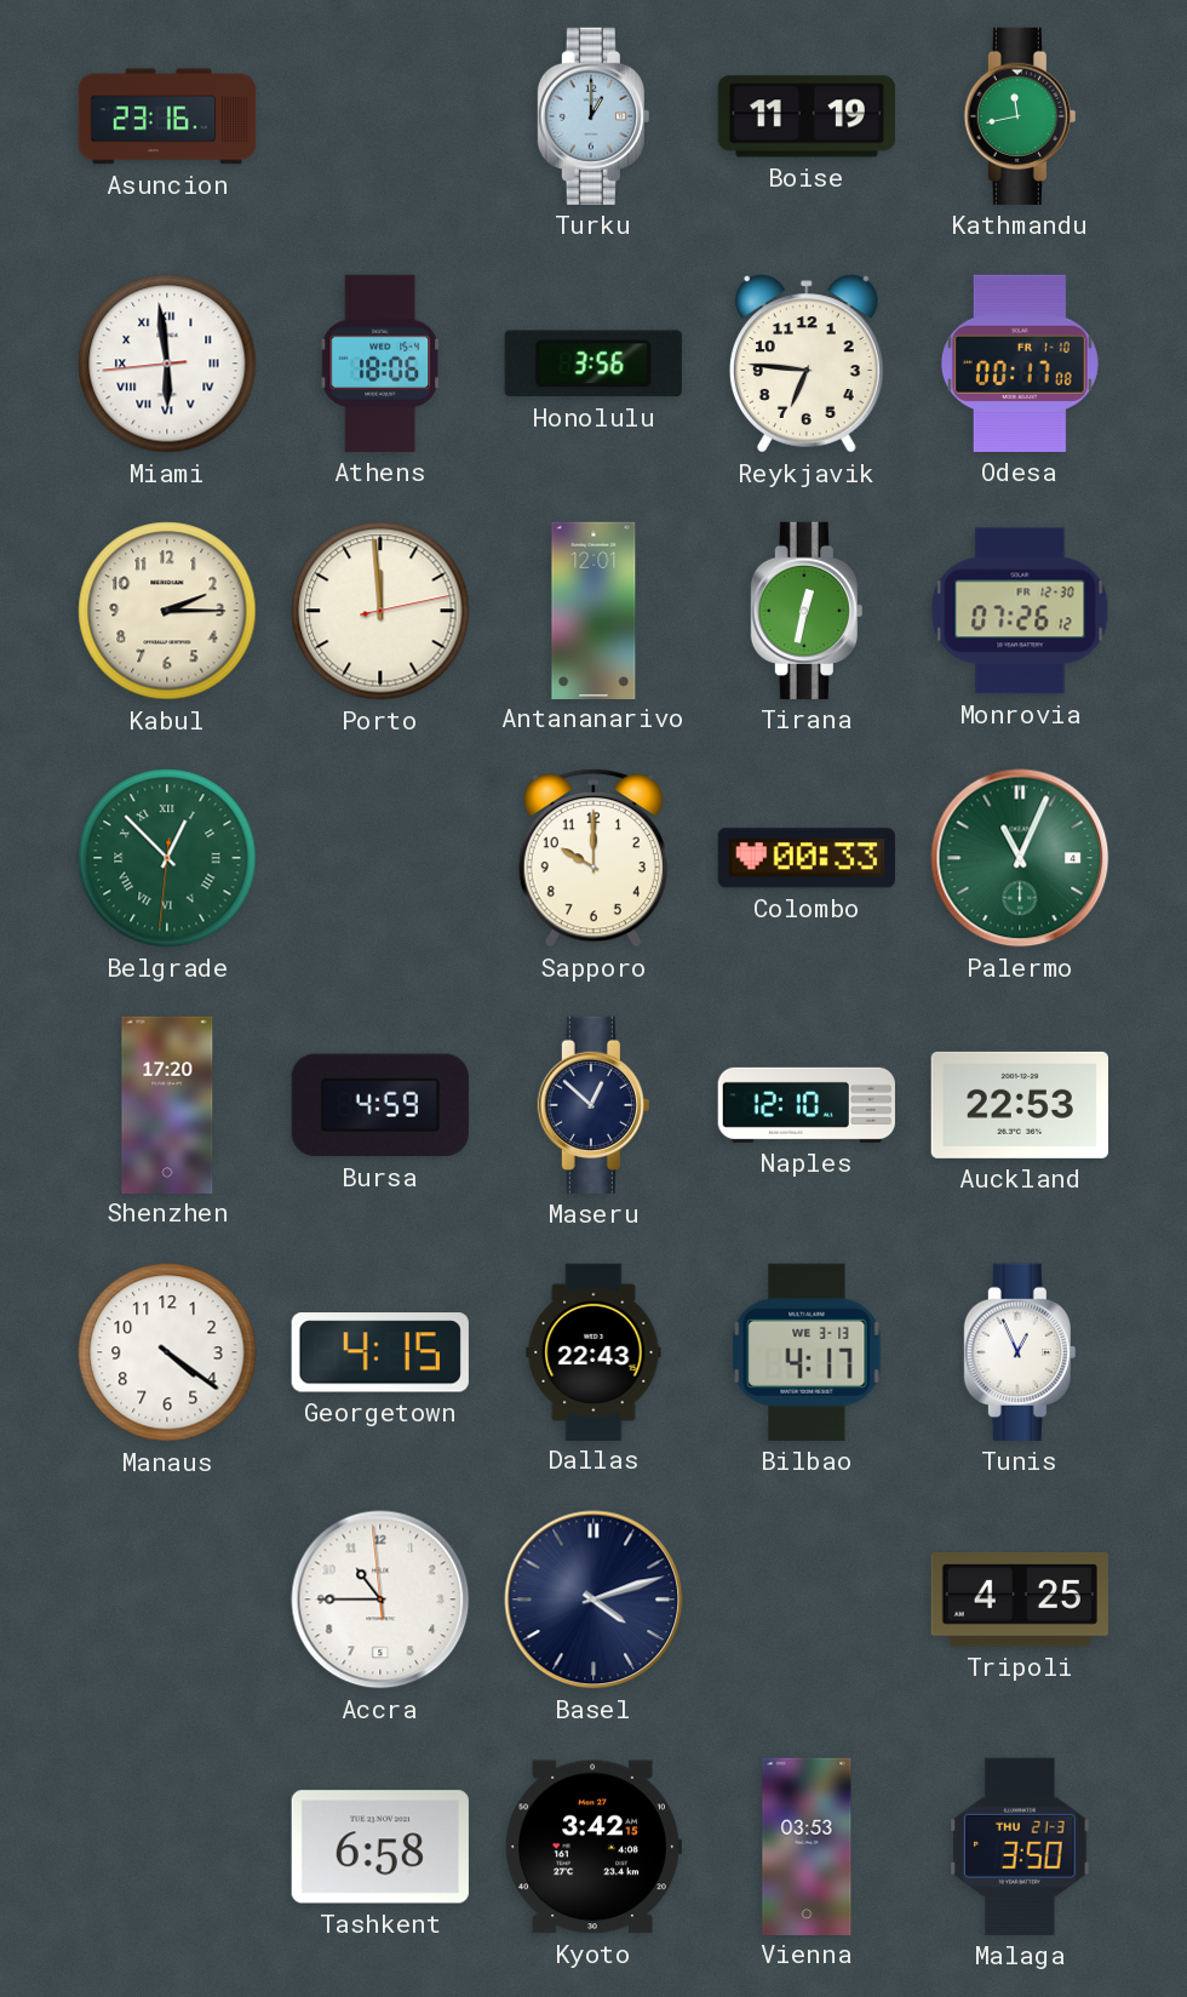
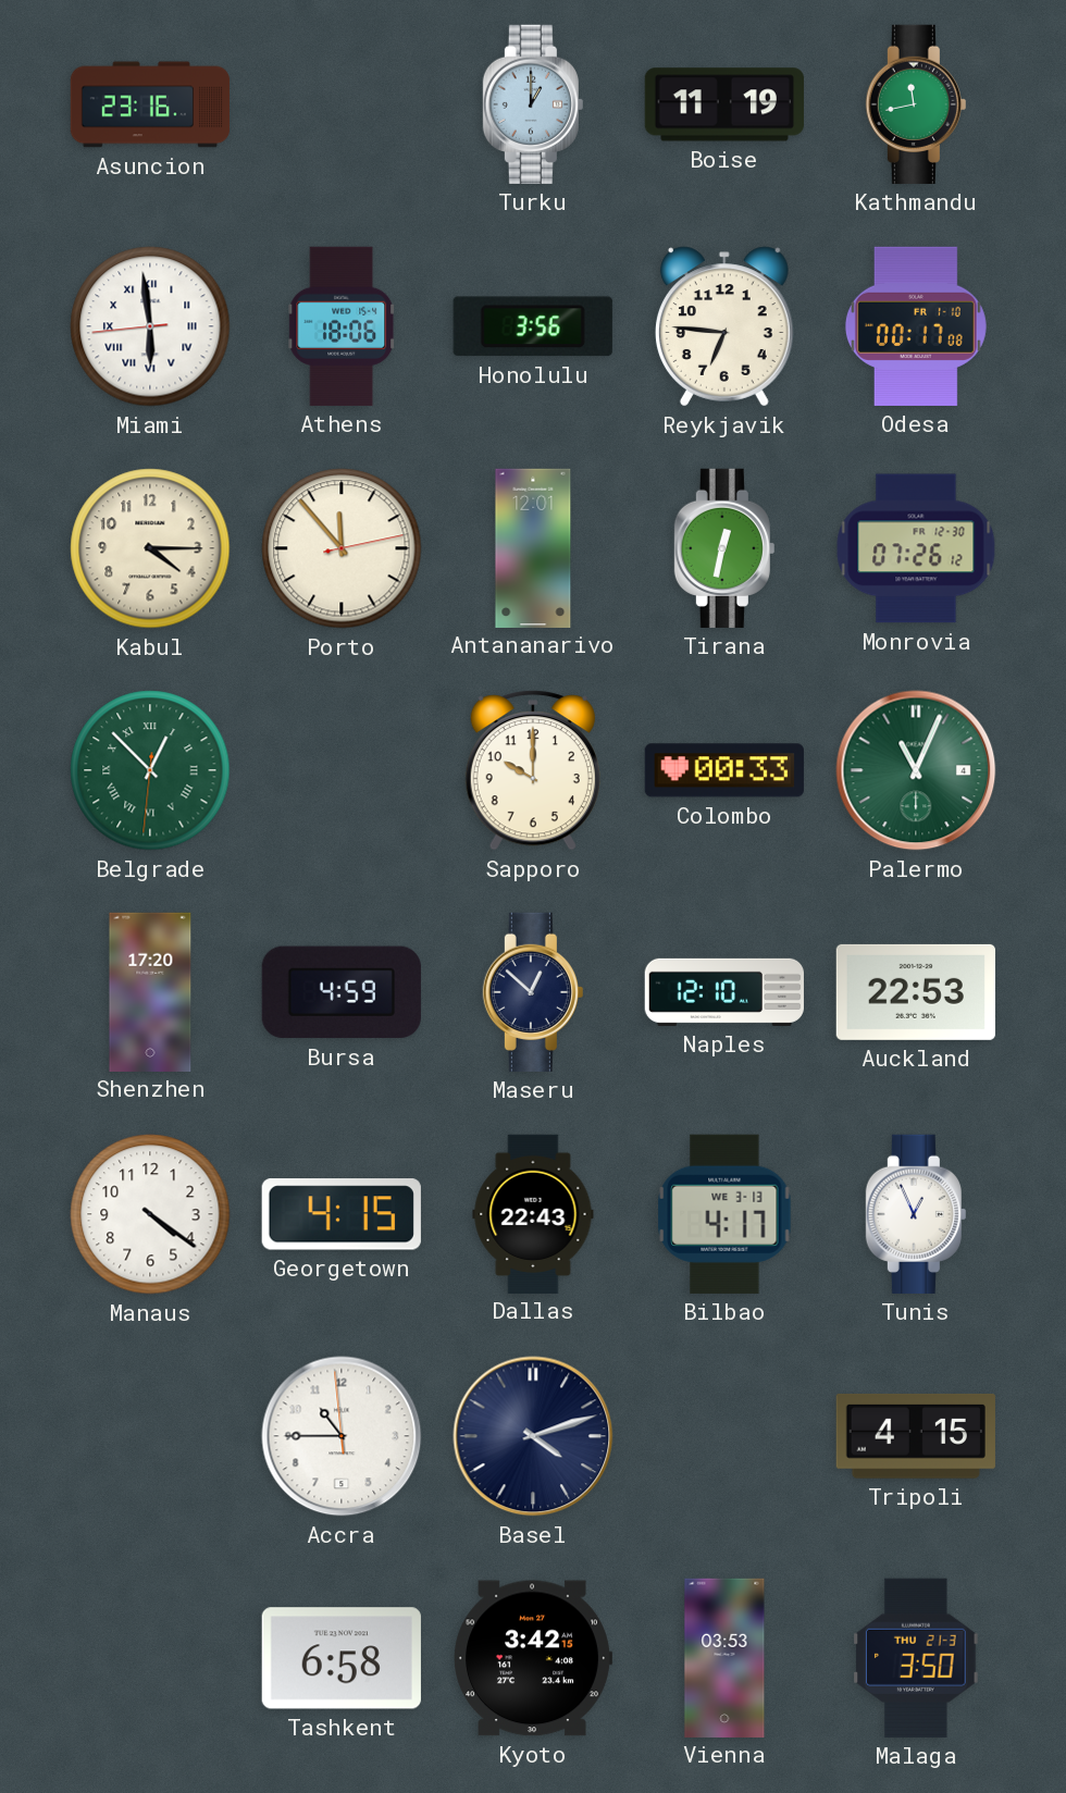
Kabul: 2:15 -> 4:15 (150, 548)
Porto: 11:59 -> 11:53 (342, 548)
Tripoli: 4:25 -> 4:15 (916, 1436)
